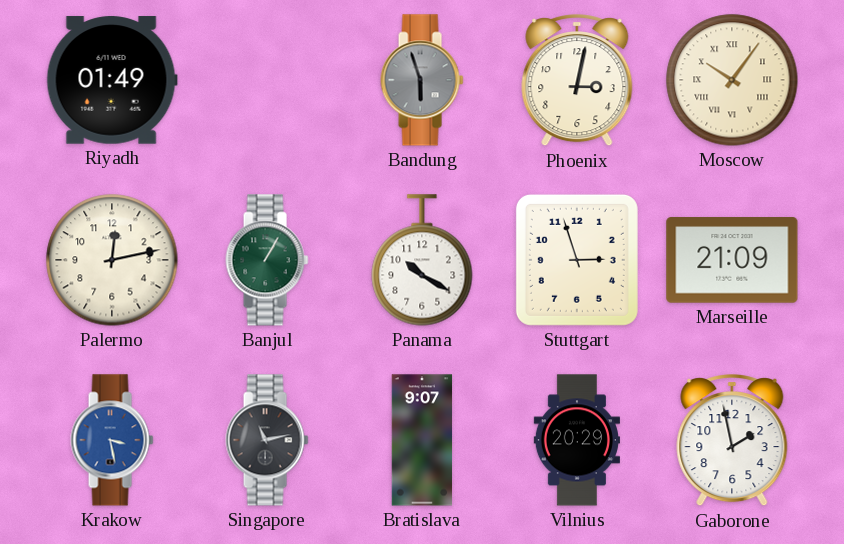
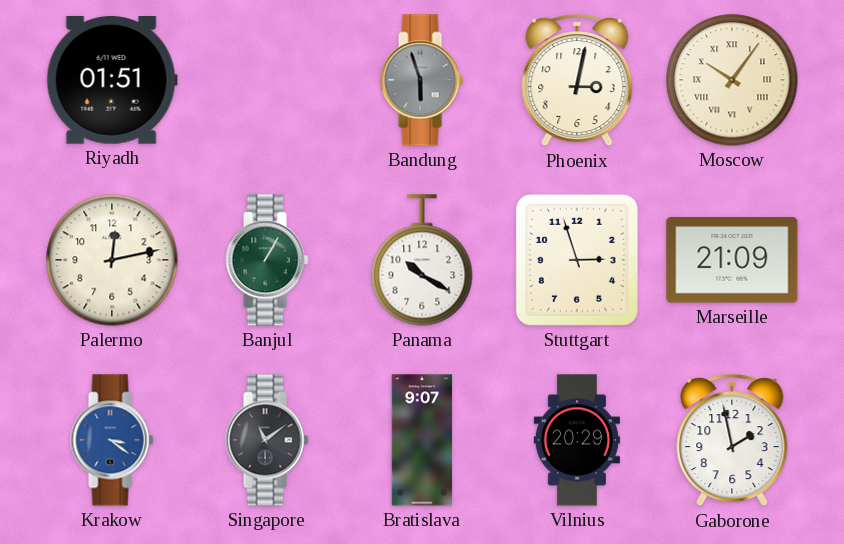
Riyadh: 01:49 -> 01:51 (112, 80)
Krakow: 3:28 -> 3:21 (112, 440)
Singapore: 11:13 -> 11:09 (267, 440)
